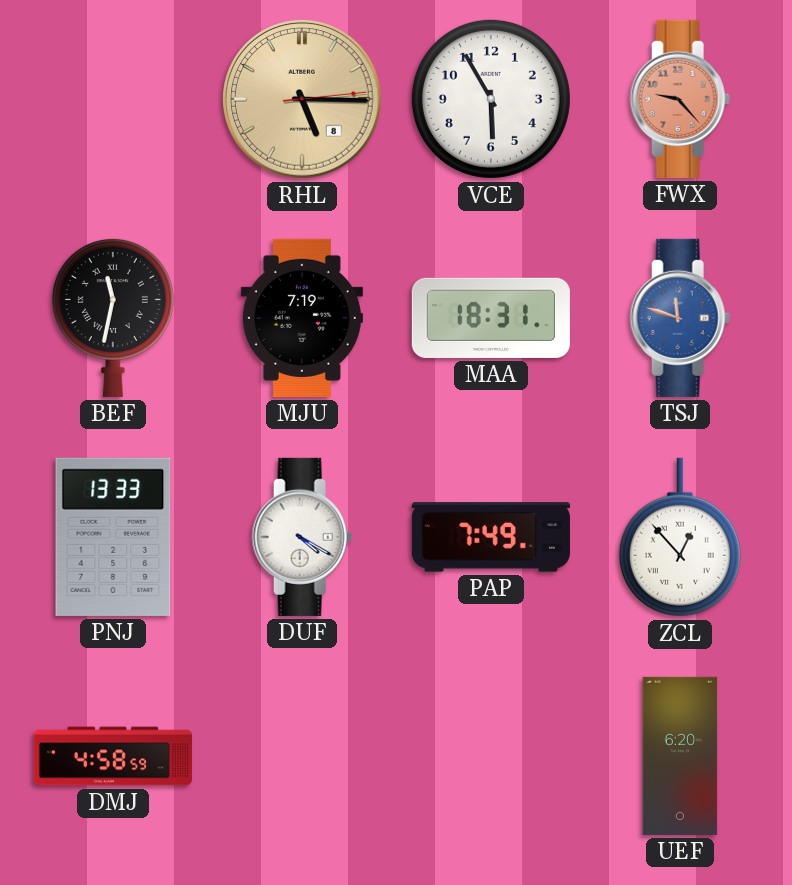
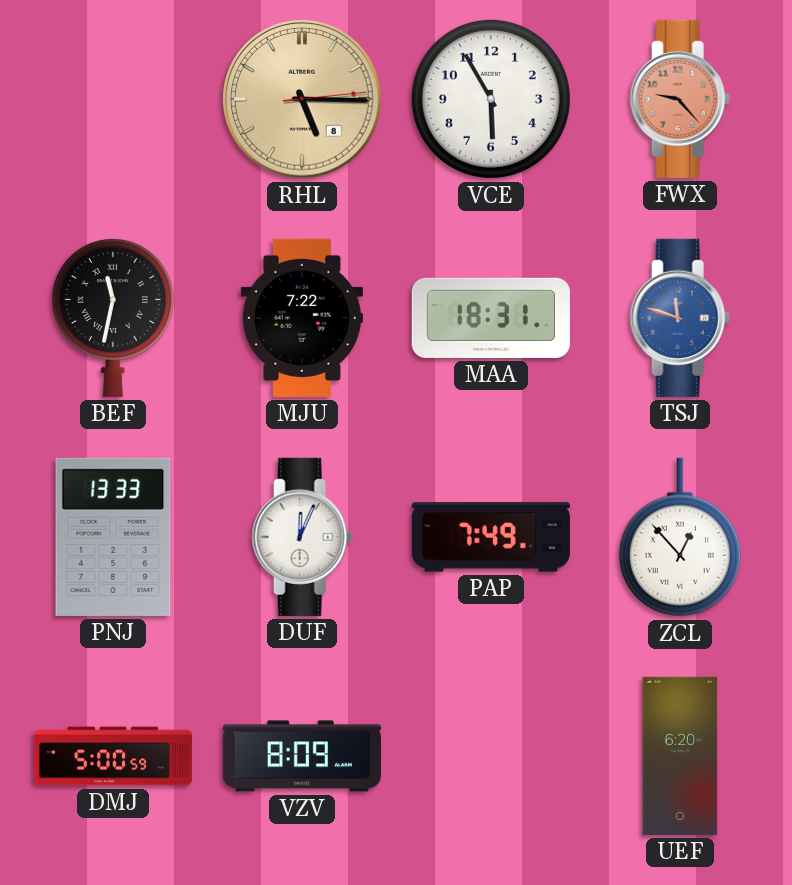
MJU: 7:19 -> 7:22 (302, 318)
DUF: 4:20 -> 12:04 (302, 537)
DMJ: 4:58 -> 5:00 (113, 756)
VZV: none -> 8:09 (302, 756)
